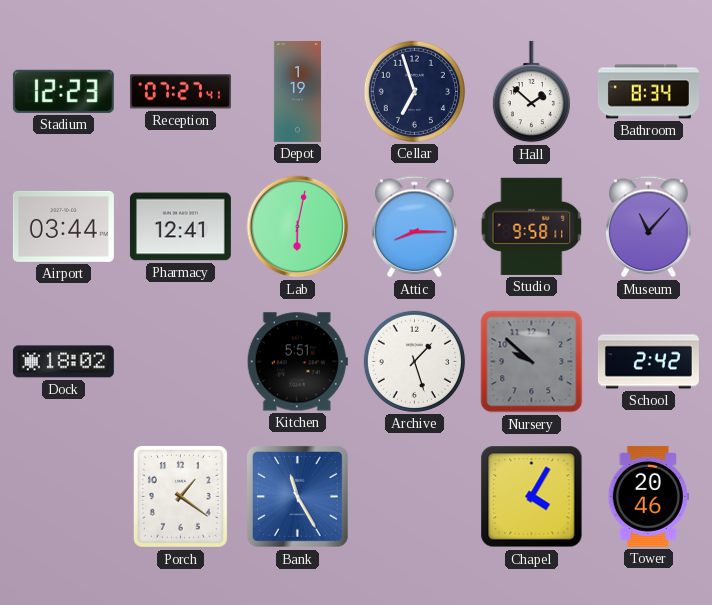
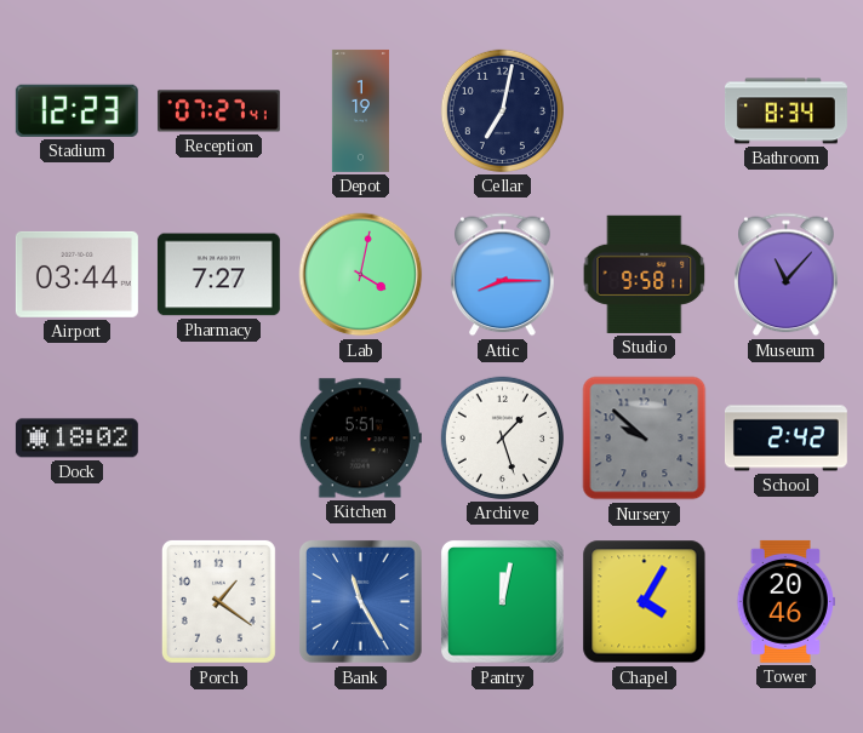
Cellar: 6:57 -> 7:02 (502, 110)
Hall: 1:52 -> none (531, 92)
Pharmacy: 12:41 -> 7:27 (218, 275)
Lab: 6:02 -> 4:02 (361, 275)
Pantry: none -> 12:02 (503, 602)
